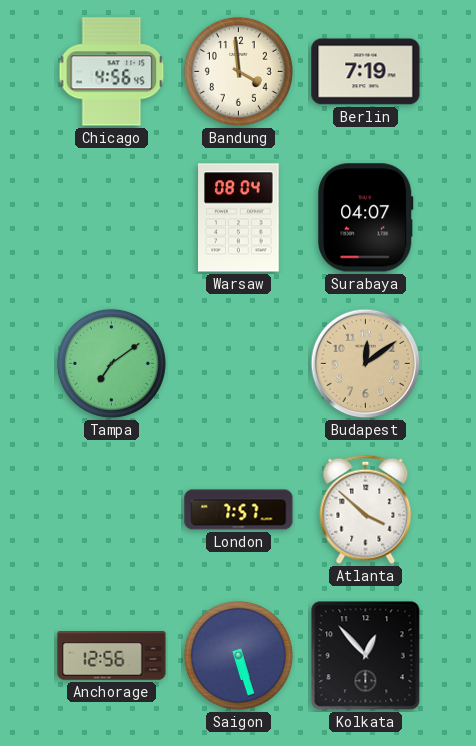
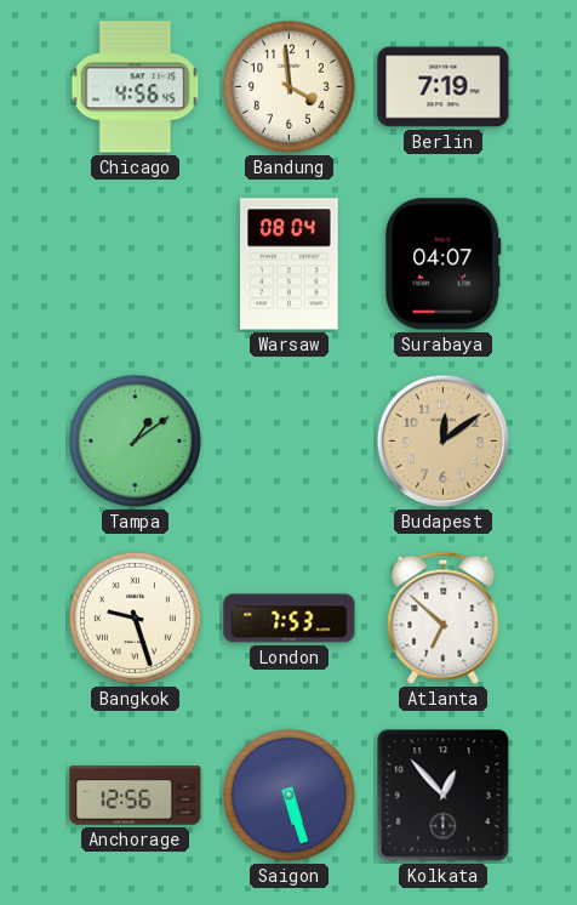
Tampa: 7:09 -> 1:09 (135, 440)
Bangkok: none -> 9:27 (135, 617)
London: 7:57 -> 7:53 (290, 619)
Atlanta: 3:52 -> 6:52 (444, 617)
